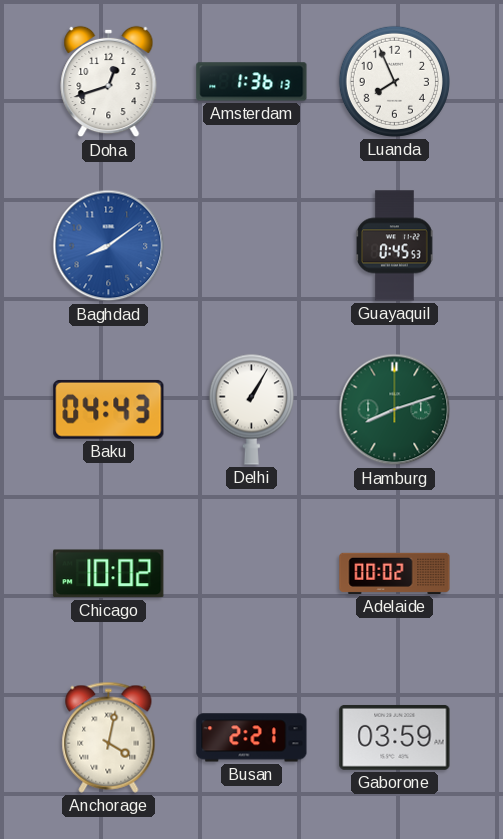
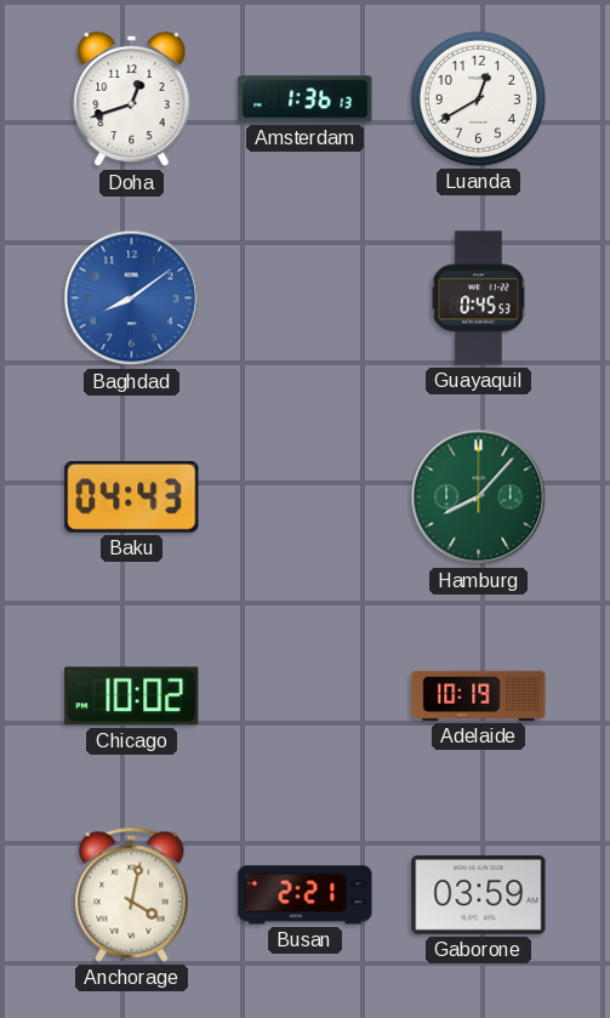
Luanda: 7:56 -> 12:40 (478, 98)
Delhi: 1:05 -> none (251, 409)
Hamburg: 8:12 -> 8:07 (479, 497)
Adelaide: 00:02 -> 10:19 (479, 695)
